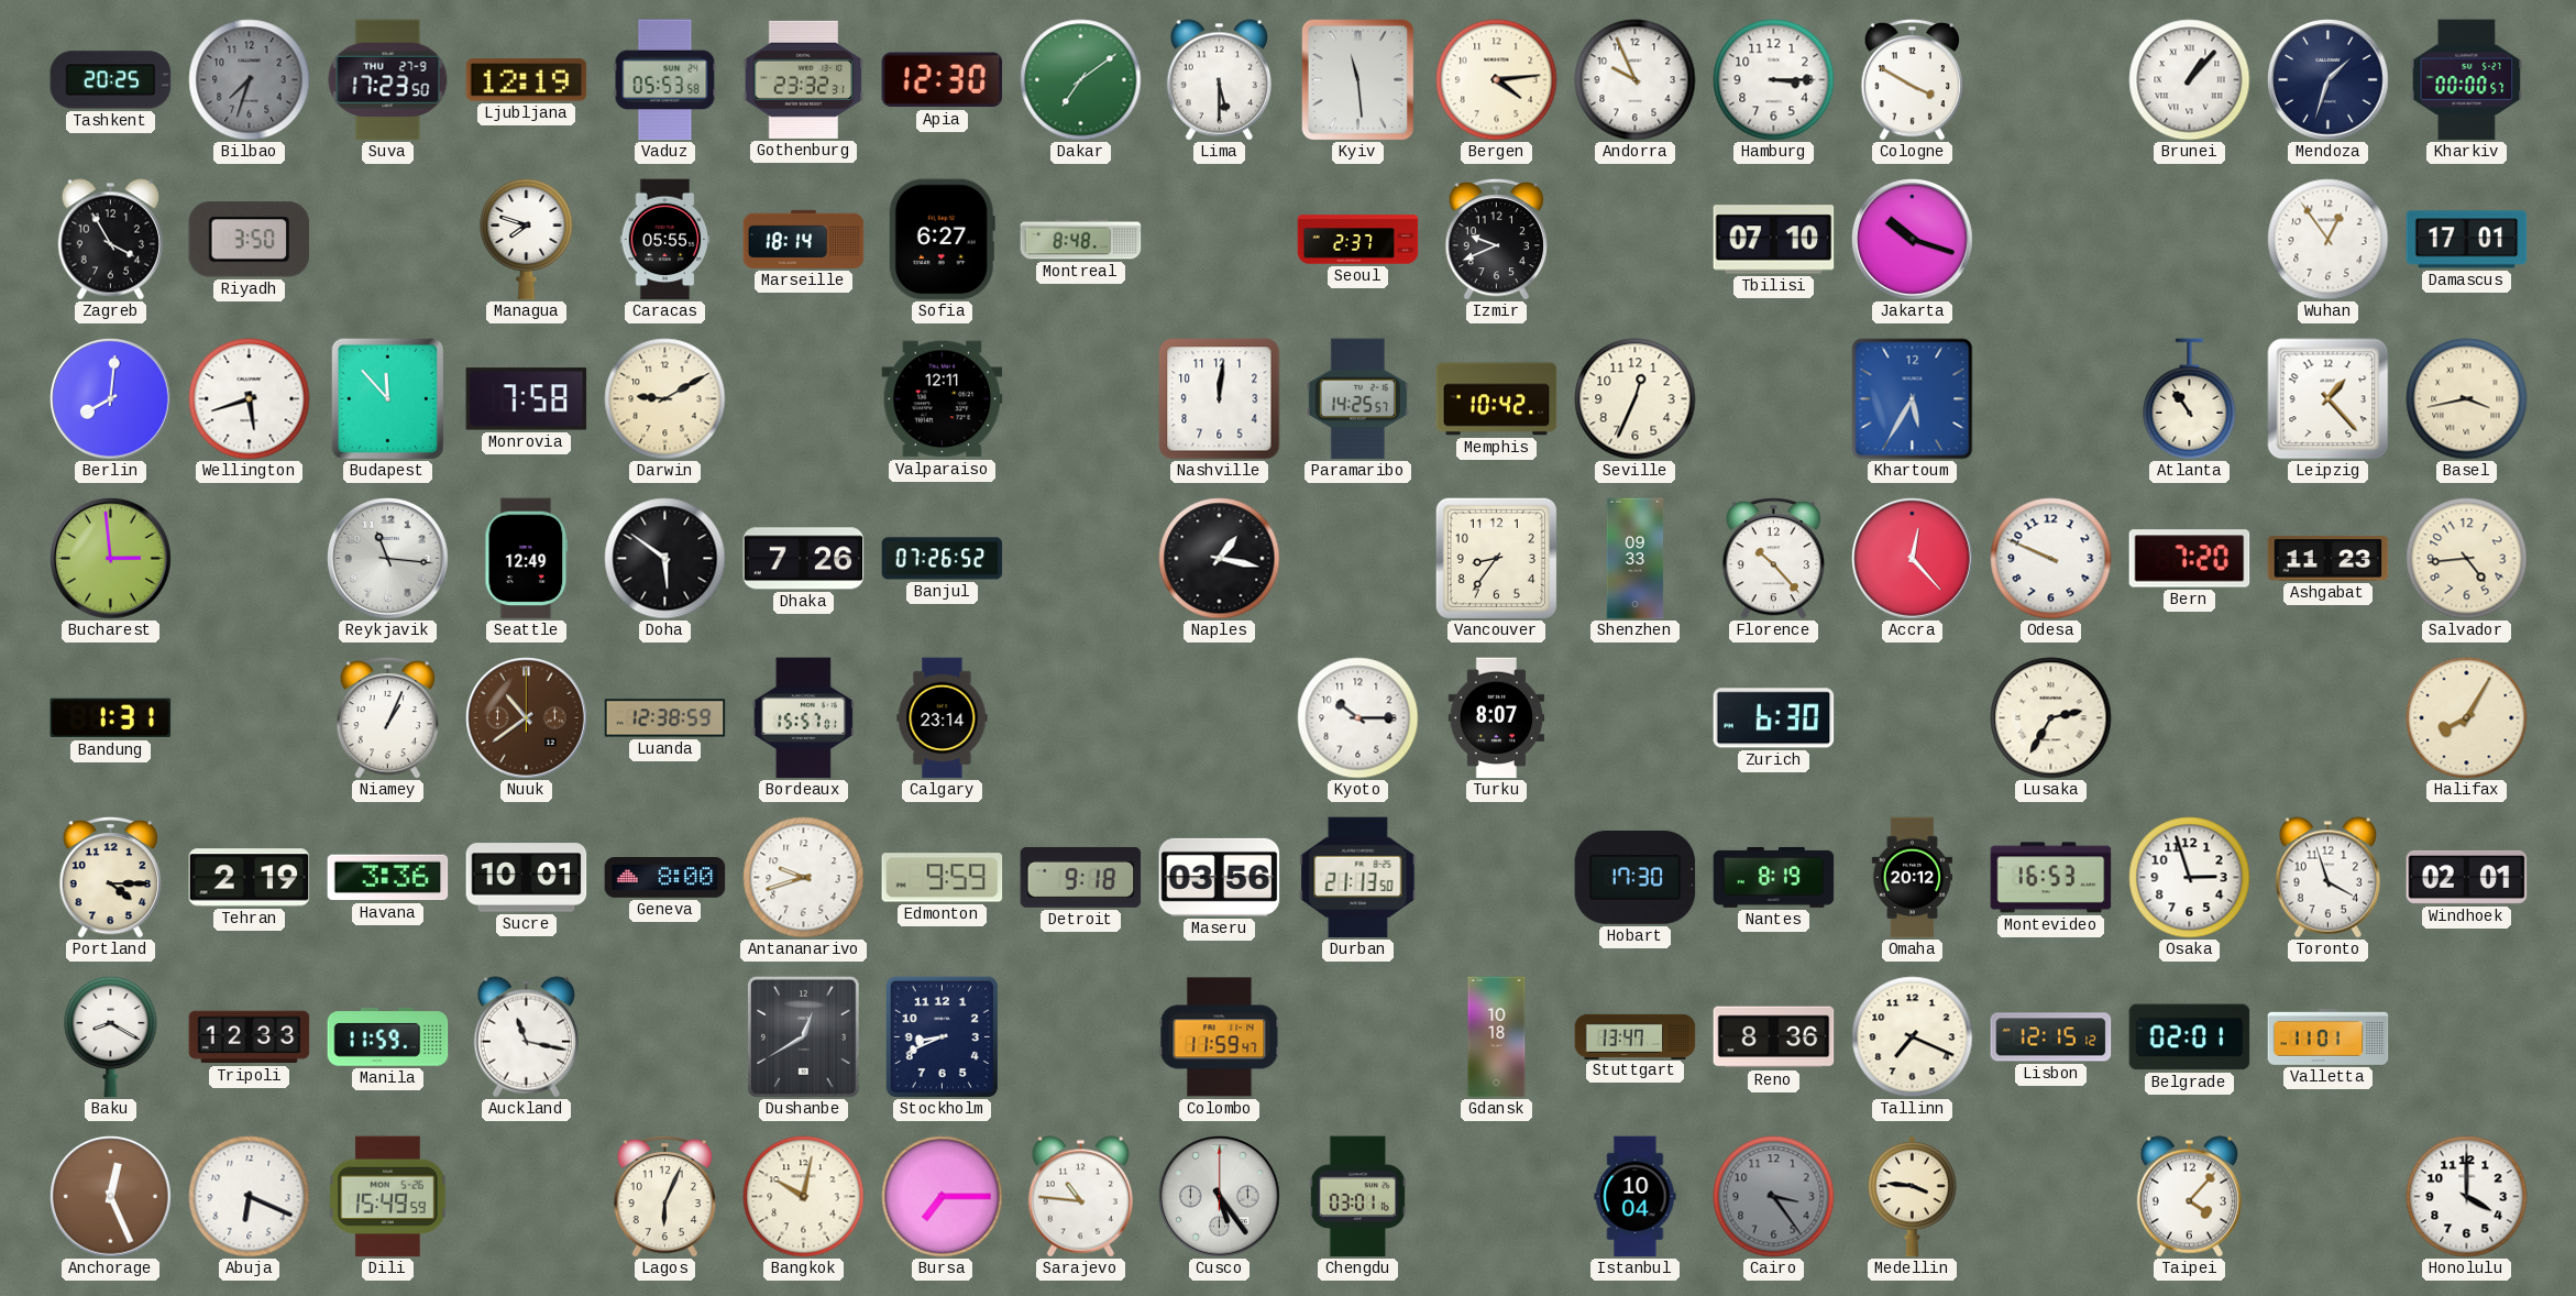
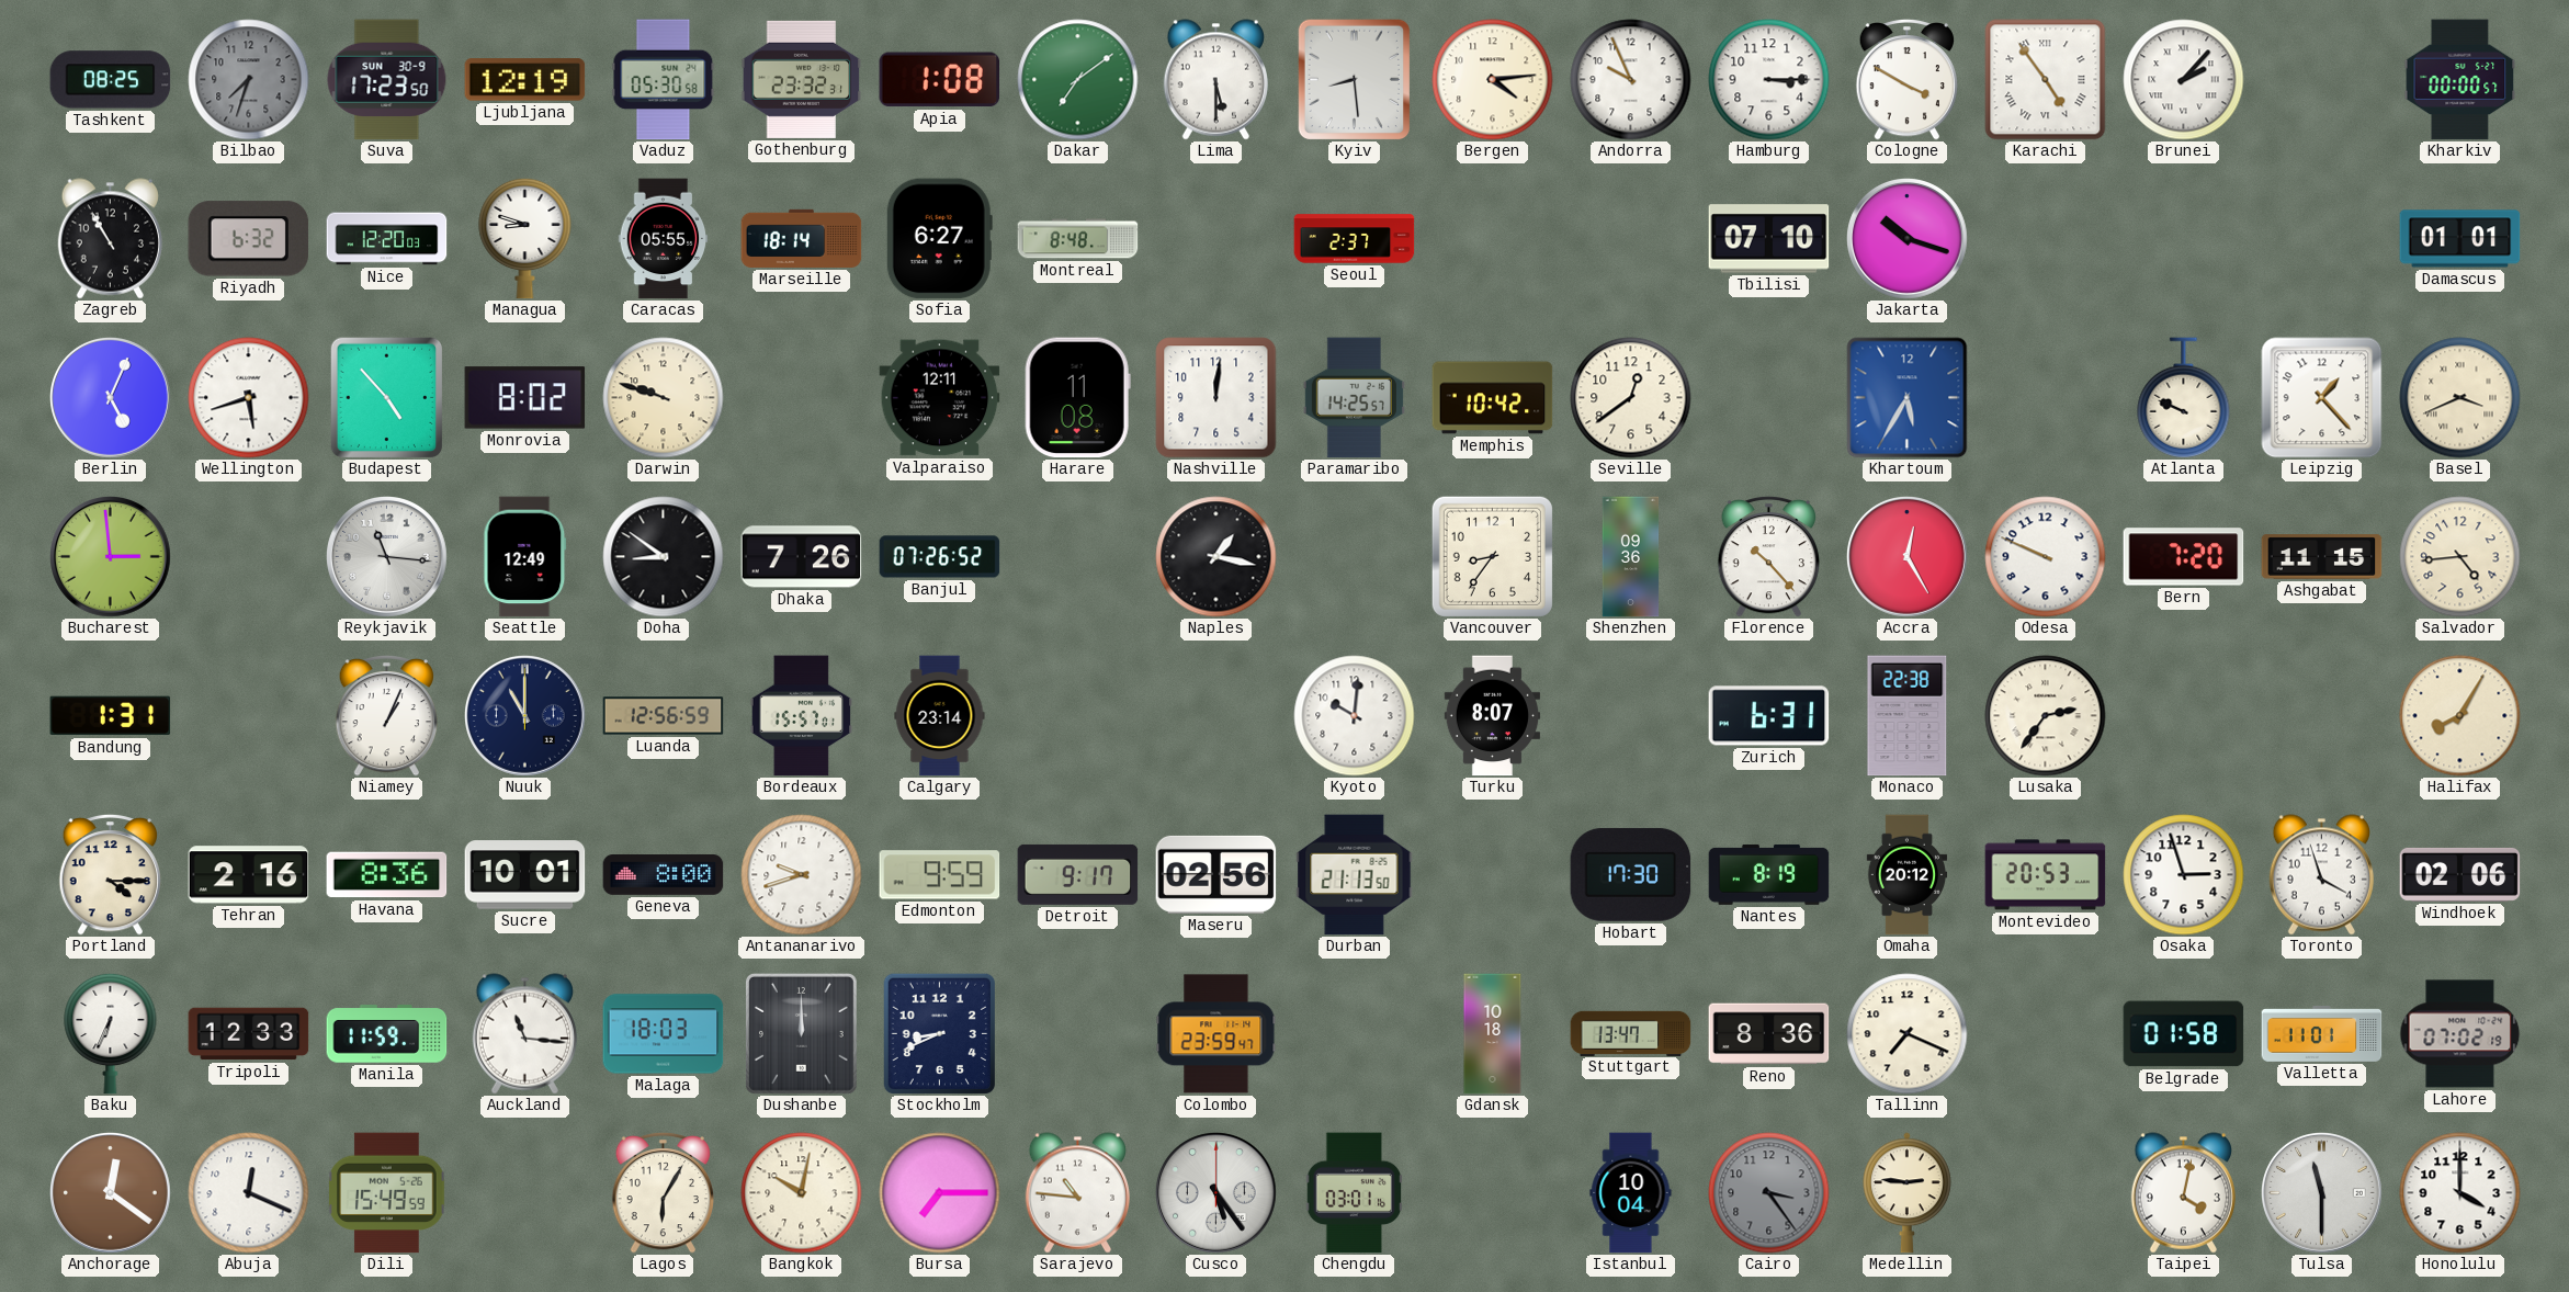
Tashkent: 20:25 -> 08:25 (111, 80)
Suva date: THU 27-9 -> SUN 30-9 (387, 80)
Vaduz: 05:53 -> 05:30 (664, 80)
Apia: 12:30 -> 1:08 (940, 80)
Kyiv: 11:29 -> 8:29 (1354, 79)
Karachi: none -> 4:54 (2046, 80)
Brunei: 1:07 -> 2:07 (2184, 80)
Mendoza: 1:33 -> none (2329, 80)
Zagreb: 3:55 -> 10:55 (110, 239)
Riyadh: 3:50 -> 6:32 (249, 239)
Nice: none -> 12:20 (387, 239)
Managua: 7:48 -> 8:48 (525, 238)
Izmir: 9:41 -> none (1496, 239)
Wuhan: 12:54 -> none (2329, 240)
Damascus: 17:01 -> 01:01 (2460, 239)
Berlin: 8:01 -> 5:04 (111, 398)
Budapest: 11:53 -> 4:53 (386, 397)
Monrovia: 7:58 -> 8:02 (525, 398)
Darwin: 9:10 -> 9:48 (664, 398)
Harare: none -> 11:08 (1077, 398)
Seville: 12:34 -> 12:39 (1631, 398)
Atlanta: 10:54 -> 9:49 (2184, 398)
Basel: 3:43 -> 3:41 (2460, 398)
Doha: 5:51 -> 8:51 (664, 557)
Shenzhen: 09:33 -> 09:36 (1631, 557)
Accra: 12:23 -> 12:25 (1908, 557)
Ashgabat: 11:23 -> 11:15 (2322, 557)
Nuuk: 10:39 -> 11:00 (525, 716)
Nuuk dial: brown -> navy (525, 716)
Luanda: 12:38 -> 12:56 (664, 716)
Kyoto: 10:15 -> 10:01 (1355, 716)
Zurich: 6:30 -> 6:31 (1769, 716)
Monaco: none -> 22:38 (1908, 716)
Lusaka: 2:35 -> 2:36 (2046, 716)
Tehran: 2:19 -> 2:16 (249, 875)
Havana: 3:36 -> 8:36 (387, 875)
Detroit: 9:18 -> 9:17 (1078, 874)
Maseru: 03:56 -> 02:56 (1216, 874)
Montevideo: 16:53 -> 20:53 (2046, 875)
Windhoek: 02:01 -> 02:06 (2460, 874)
Baku: 8:20 -> 6:34 (111, 1033)
Auckland: 11:17 -> 11:16 (524, 1034)
Malaga: none -> 18:03 (664, 1034)
Dushanbe: 12:40 -> 12:00 (801, 1033)
Colombo: 11:59 -> 23:59 (1216, 1034)
Lisbon: 12:15 -> none (2051, 1037)
Belgrade: 02:01 -> 01:58 (2184, 1034)
Lahore: none -> 07:02 (2460, 1034)
Anchorage: 12:26 -> 12:21 (111, 1193)
Abuja: 6:19 -> 12:19 (249, 1193)
Lagos: 6:04 -> 6:05 (663, 1192)
Medellin: 3:46 -> 2:46 (1906, 1193)
Taipei: 4:07 -> 4:02 (2183, 1193)
Tulsa: none -> 11:30 (2322, 1193)
